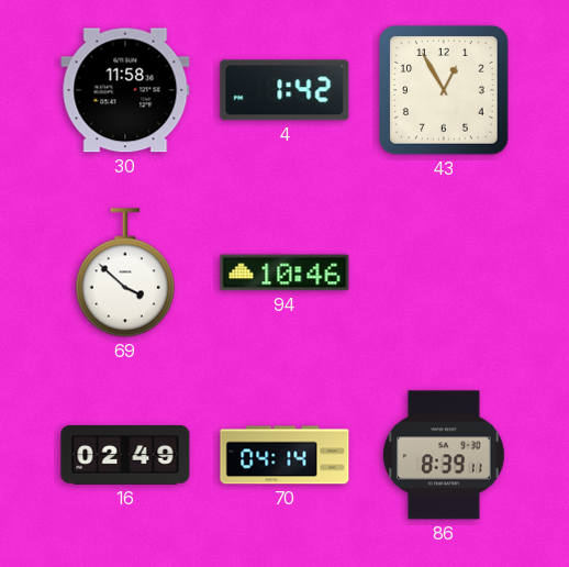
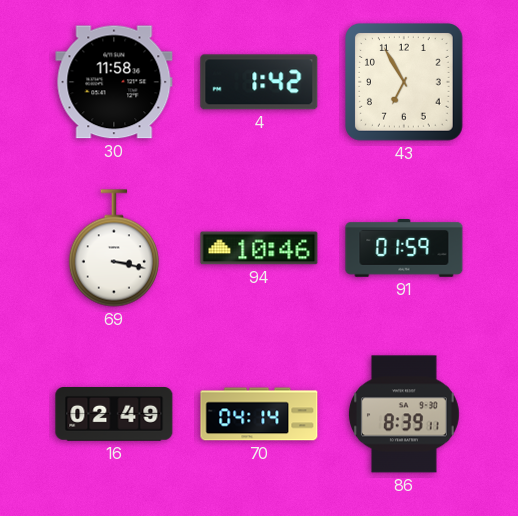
43: 12:55 -> 6:55 (405, 83)
69: 3:52 -> 3:17 (114, 248)
91: none -> 01:59 (404, 249)
